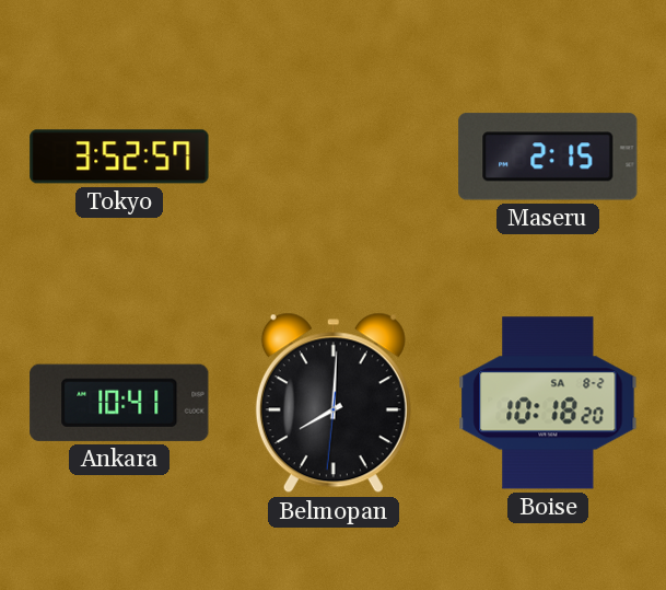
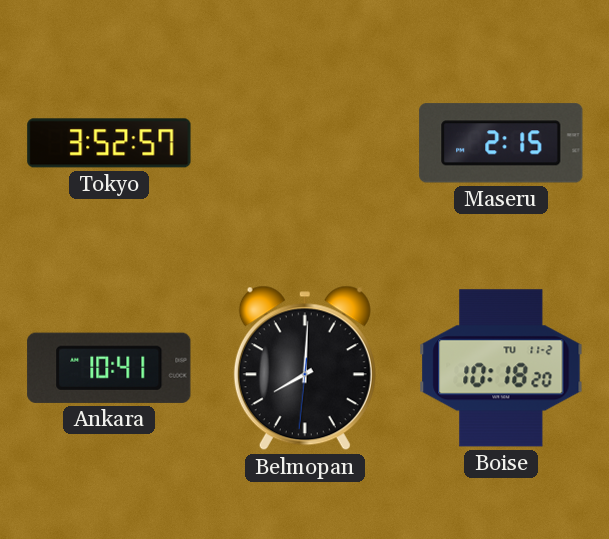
Boise date: SA 8-2 -> TU 11-2 (501, 368)
